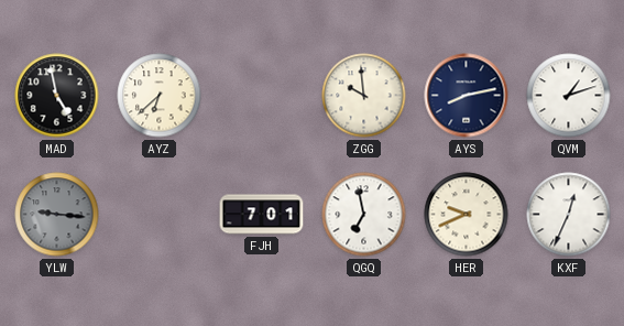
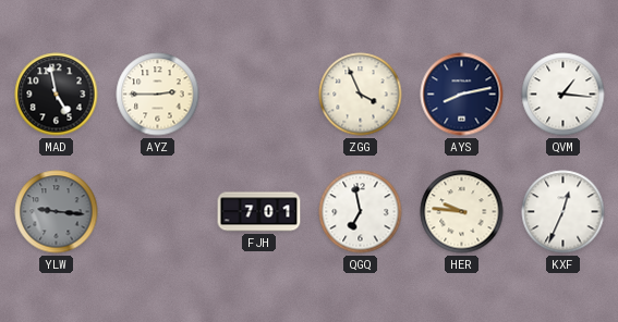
AYZ: 6:38 -> 2:45 (158, 95)
ZGG: 9:59 -> 3:56 (361, 95)
QVM: 1:12 -> 1:16 (564, 95)
HER: 9:41 -> 9:46 (462, 212)
